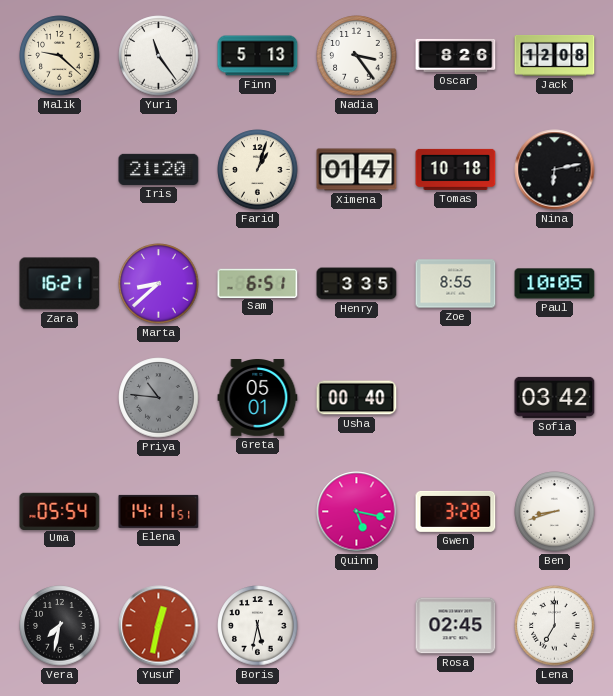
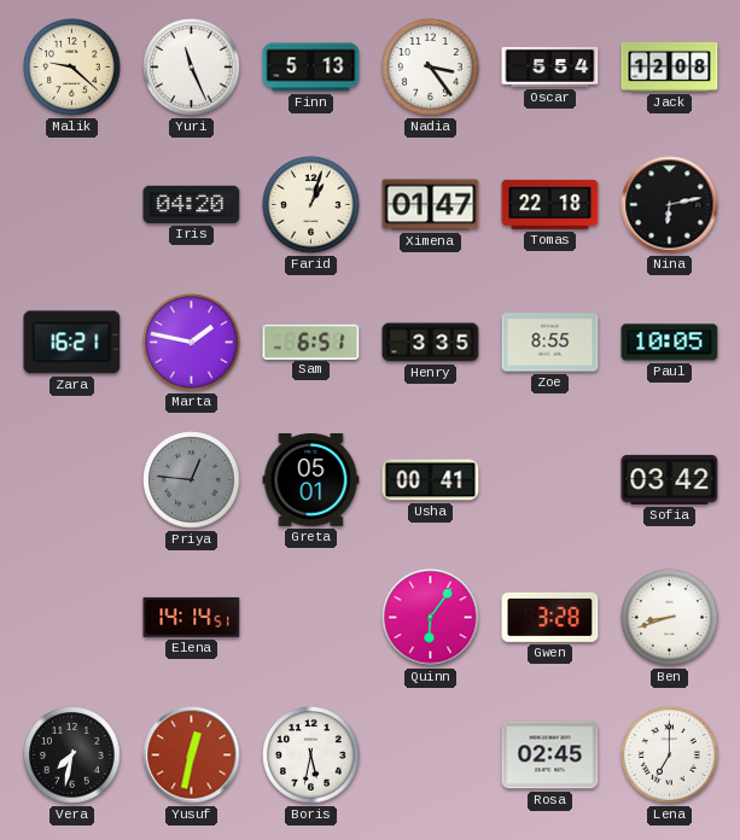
Yuri: 11:24 -> 11:26 (192, 68)
Oscar: 8:26 -> 5:54 (550, 66)
Iris: 21:20 -> 04:20 (192, 204)
Tomas: 10:18 -> 22:18 (550, 204)
Marta: 8:38 -> 1:47 (192, 343)
Priya: 10:46 -> 12:46 (192, 480)
Usha: 00:40 -> 00:41 (431, 480)
Uma: 05:54 -> none (60, 511)
Elena: 14:11 -> 14:14 (192, 617)
Quinn: 5:17 -> 6:06 (431, 618)
